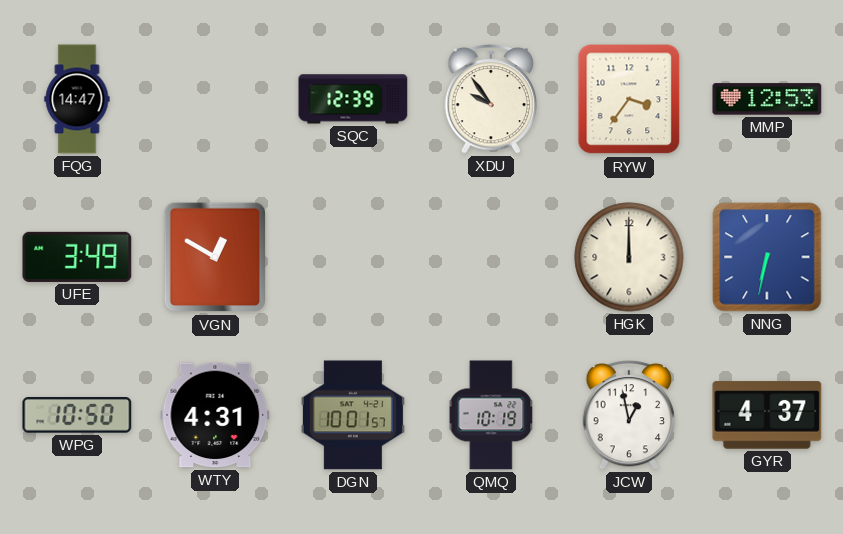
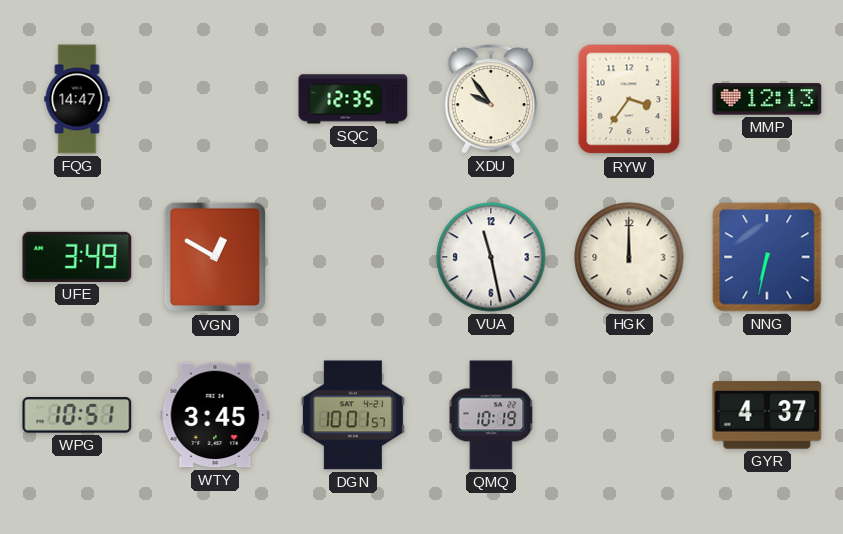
SQC: 12:39 -> 12:35 (353, 99)
MMP: 12:53 -> 12:13 (767, 99)
VUA: none -> 11:28 (491, 257)
WPG: 10:50 -> 10:51 (77, 416)
WTY: 4:31 -> 3:45 (215, 415)
JCW: 12:58 -> none (629, 415)
